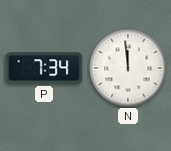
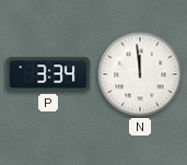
P: 7:34 -> 3:34 (48, 74)
